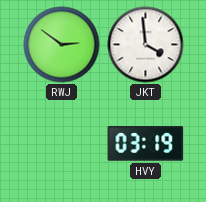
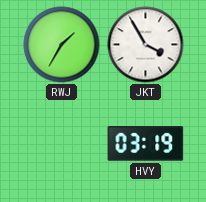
RWJ: 2:51 -> 1:35 (62, 45)
JKT: 3:59 -> 3:55 (146, 45)
